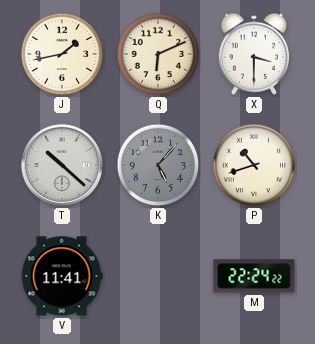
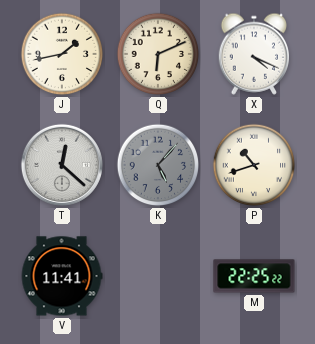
X: 3:30 -> 4:19 (253, 54)
T: 10:22 -> 12:22 (62, 165)
M: 22:24 -> 22:25 (254, 276)
